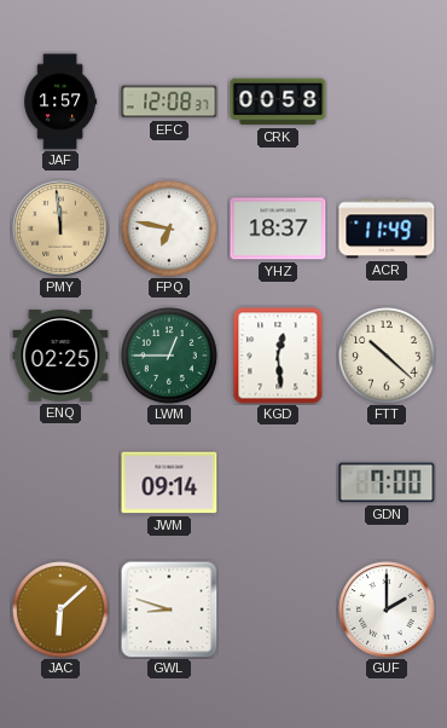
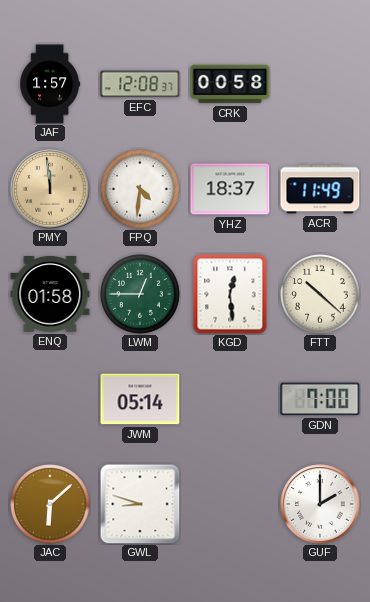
FPQ: 6:47 -> 4:31 (140, 189)
ENQ: 02:25 -> 01:58 (50, 295)
JWM: 09:14 -> 05:14 (140, 399)
